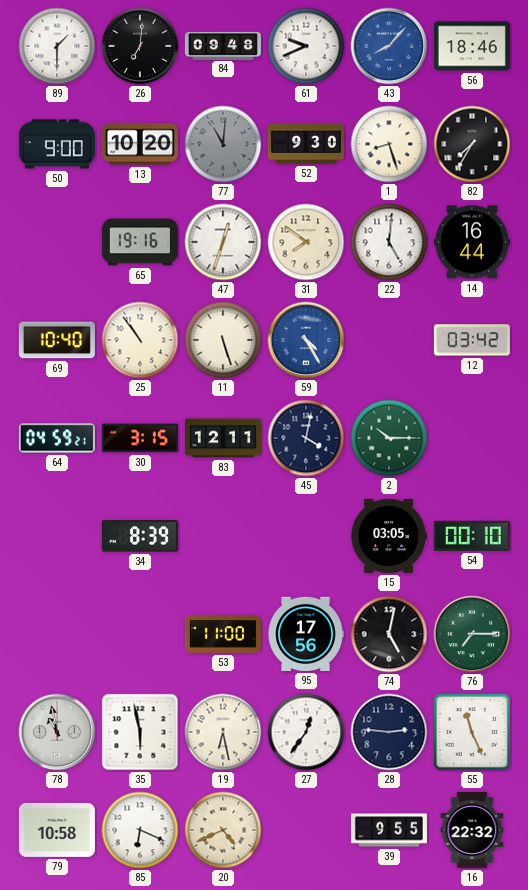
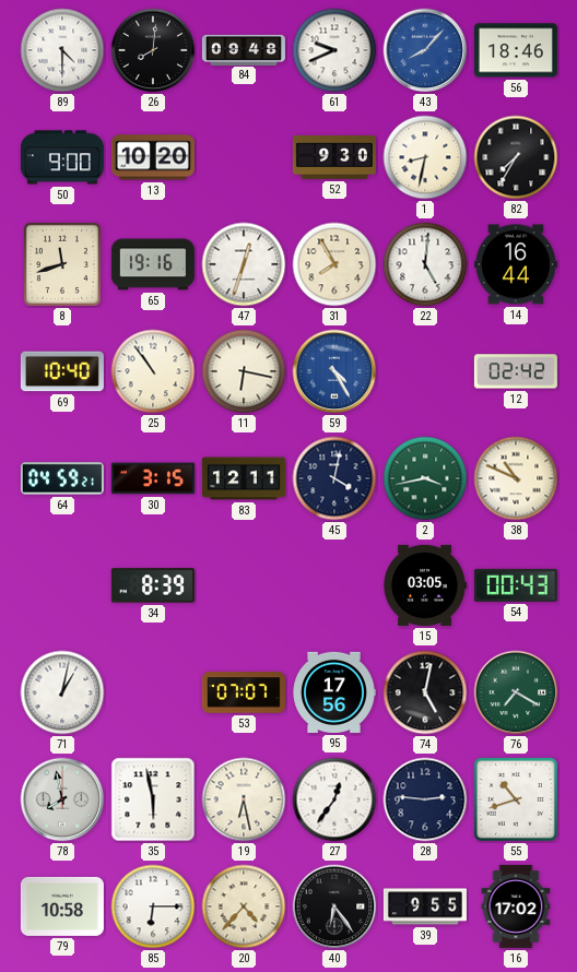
89: 1:30 -> 4:30 (62, 50)
26: 7:01 -> 8:01 (153, 50)
77: 11:01 -> none (223, 144)
1: 8:27 -> 8:32 (425, 157)
8: none -> 11:42 (62, 264)
31: 7:51 -> 7:55 (334, 264)
11: 5:27 -> 6:17 (244, 371)
12: 03:42 -> 02:42 (516, 371)
2: 10:15 -> 3:43 (425, 478)
38: none -> 10:49 (516, 478)
54: 00:10 -> 00:43 (516, 585)
71: none -> 1:02 (62, 692)
53: 11:00 -> 07:07 (244, 692)
76: 7:15 -> 7:20 (516, 692)
78: 10:58 -> 7:58 (62, 799)
55: 11:26 -> 10:42 (516, 799)
85: 6:19 -> 6:15 (153, 906)
20: 4:41 -> 4:37 (244, 906)
40: none -> 6:24 (334, 906)
16: 22:32 -> 17:02 (516, 906)
